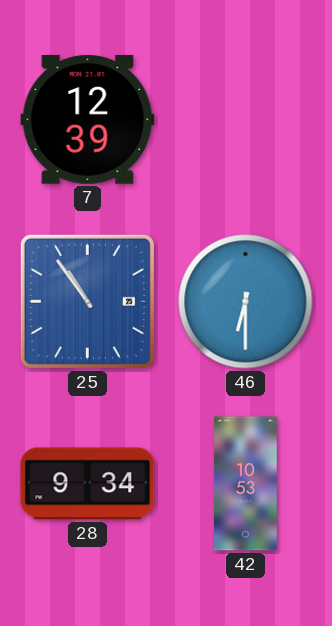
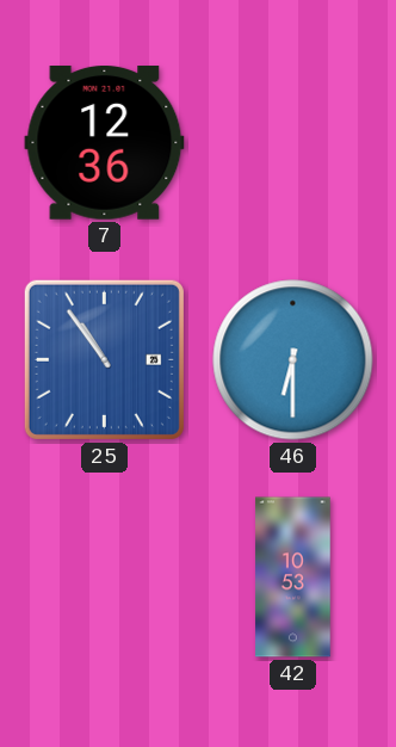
7: 12:39 -> 12:36 (105, 143)
28: 9:34 -> none (88, 484)
